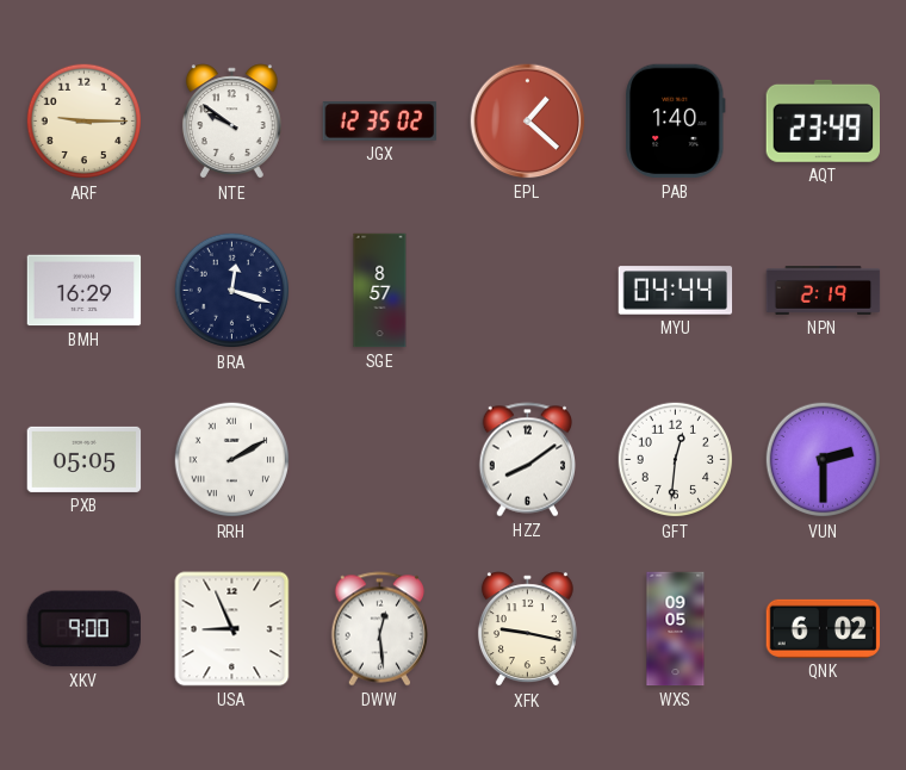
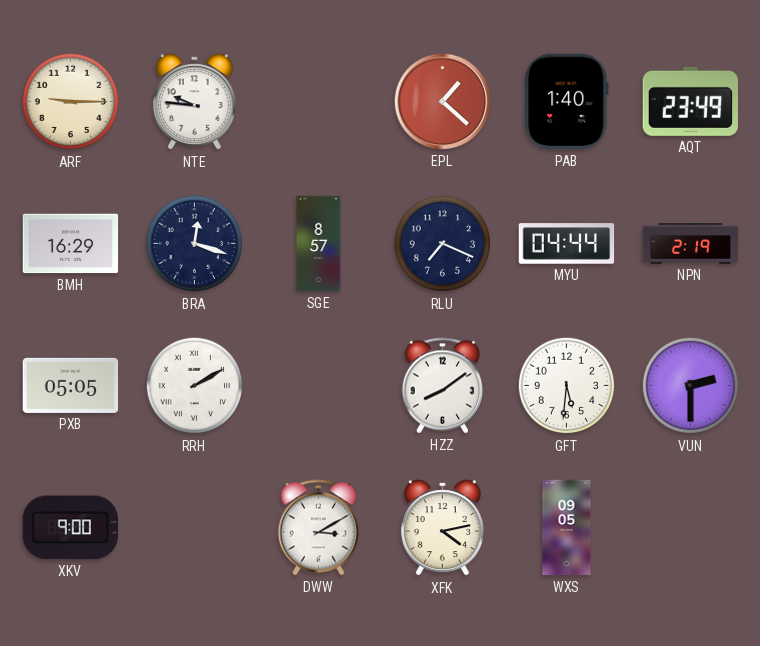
NTE: 9:51 -> 9:46 (194, 102)
JGX: 12:35 -> none (380, 122)
RLU: none -> 7:19 (443, 244)
GFT: 12:31 -> 5:31 (567, 386)
USA: 8:56 -> none (232, 629)
DWW: 12:29 -> 3:10 (319, 528)
XFK: 9:17 -> 4:13 (442, 528)
QNK: 6:02 -> none (824, 628)
